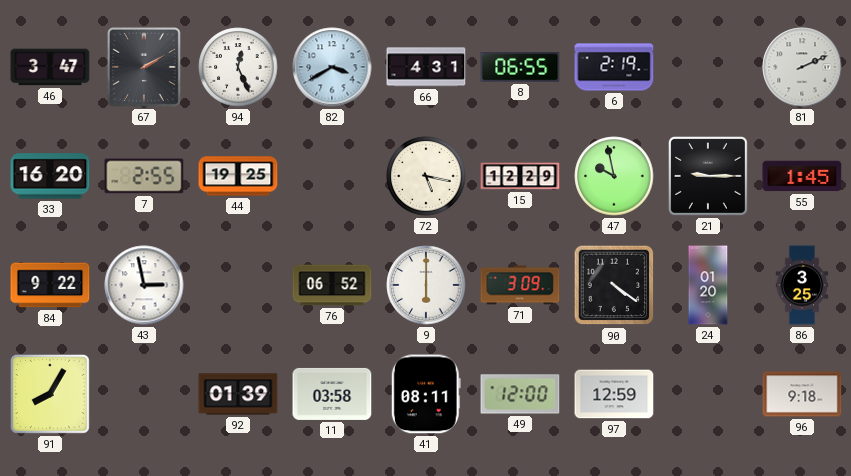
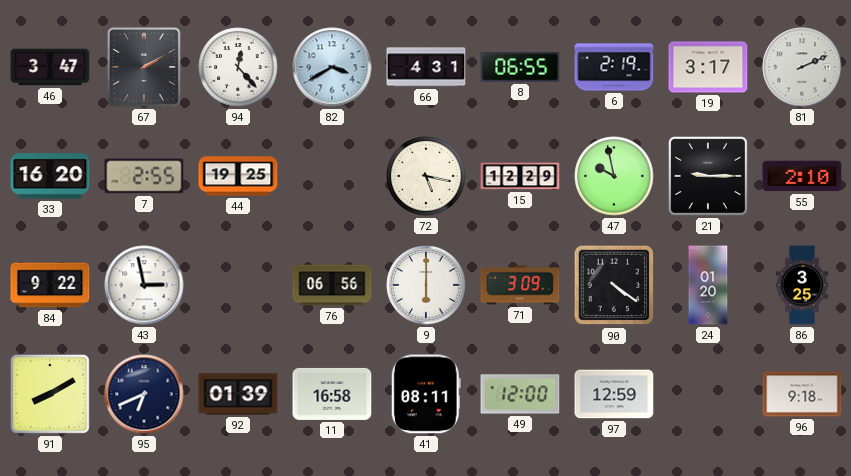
94: 12:26 -> 12:23 (238, 67)
19: none -> 3:17 (708, 67)
55: 1:45 -> 2:10 (802, 176)
76: 06:52 -> 06:56 (332, 285)
91: 8:05 -> 8:10 (50, 394)
95: none -> 6:41 (144, 394)
11: 03:58 -> 16:58 (332, 394)
